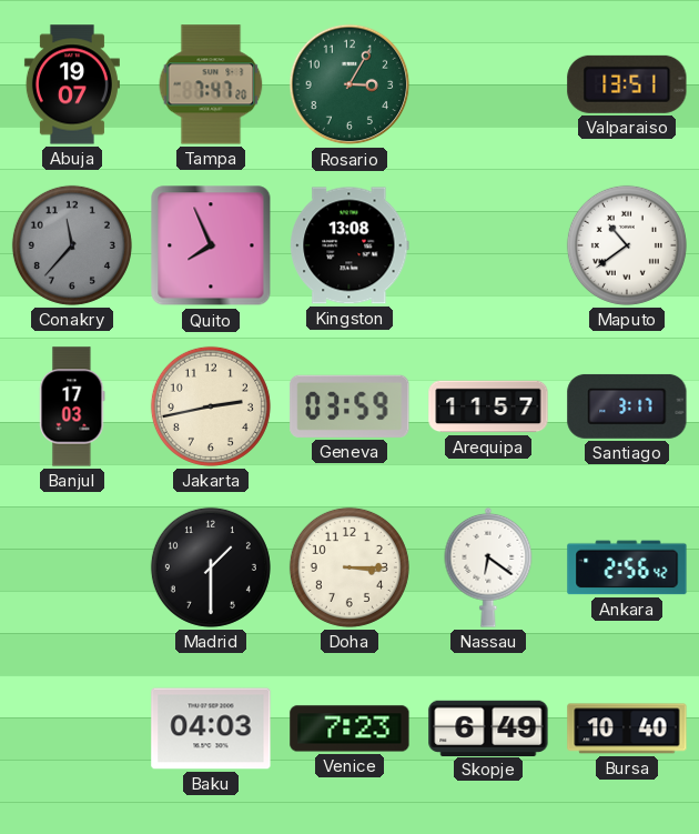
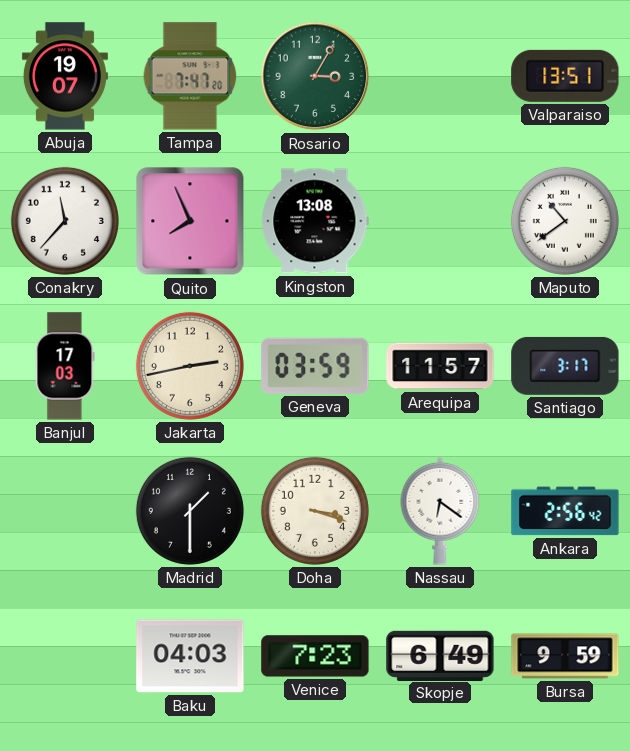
Conakry dial: grey -> white (65, 221)
Doha: 3:15 -> 3:18 (315, 511)
Bursa: 10:40 -> 9:59 (565, 656)
